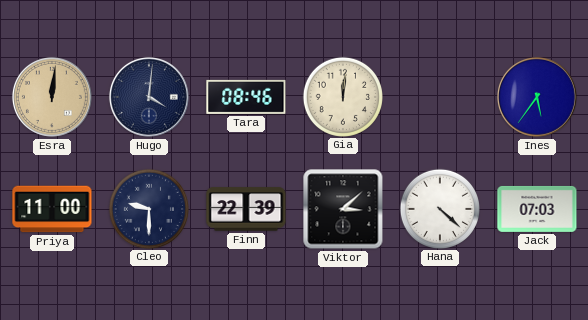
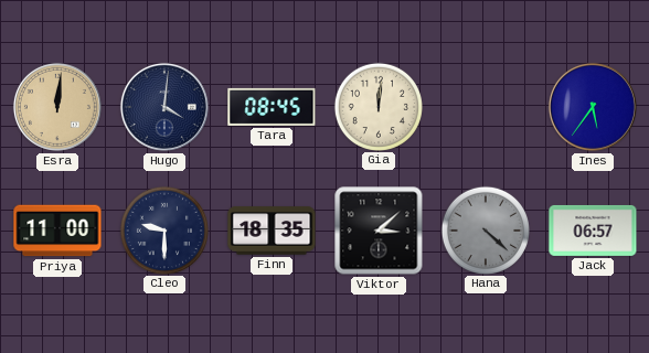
Tara: 08:46 -> 08:45 (272, 107)
Finn: 22:39 -> 18:35 (272, 231)
Hana dial: white -> grey (485, 229)
Jack: 07:03 -> 06:57 (593, 231)
